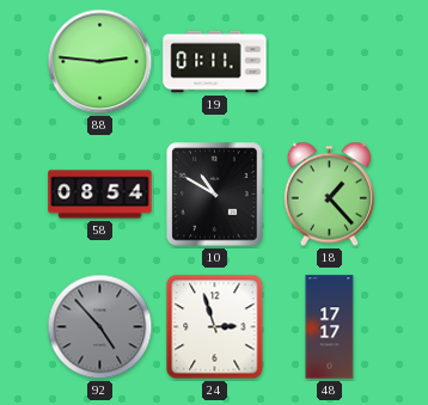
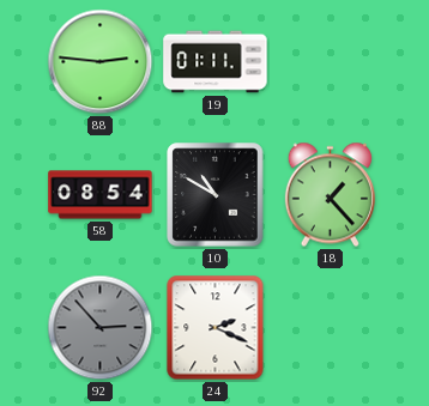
92: 4:53 -> 2:53 (101, 328)
24: 2:57 -> 2:19 (216, 328)
48: 17:17 -> none (330, 327)
